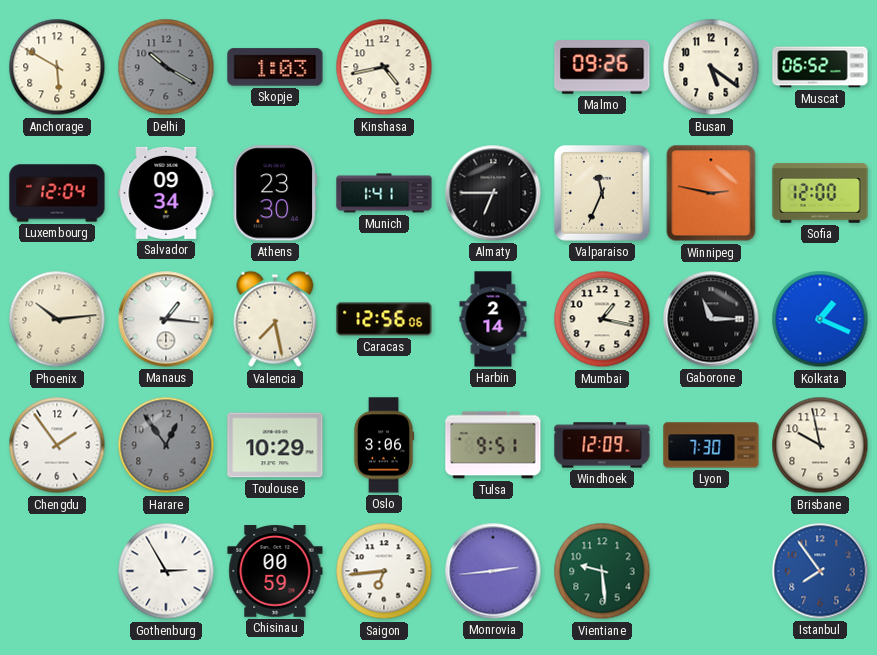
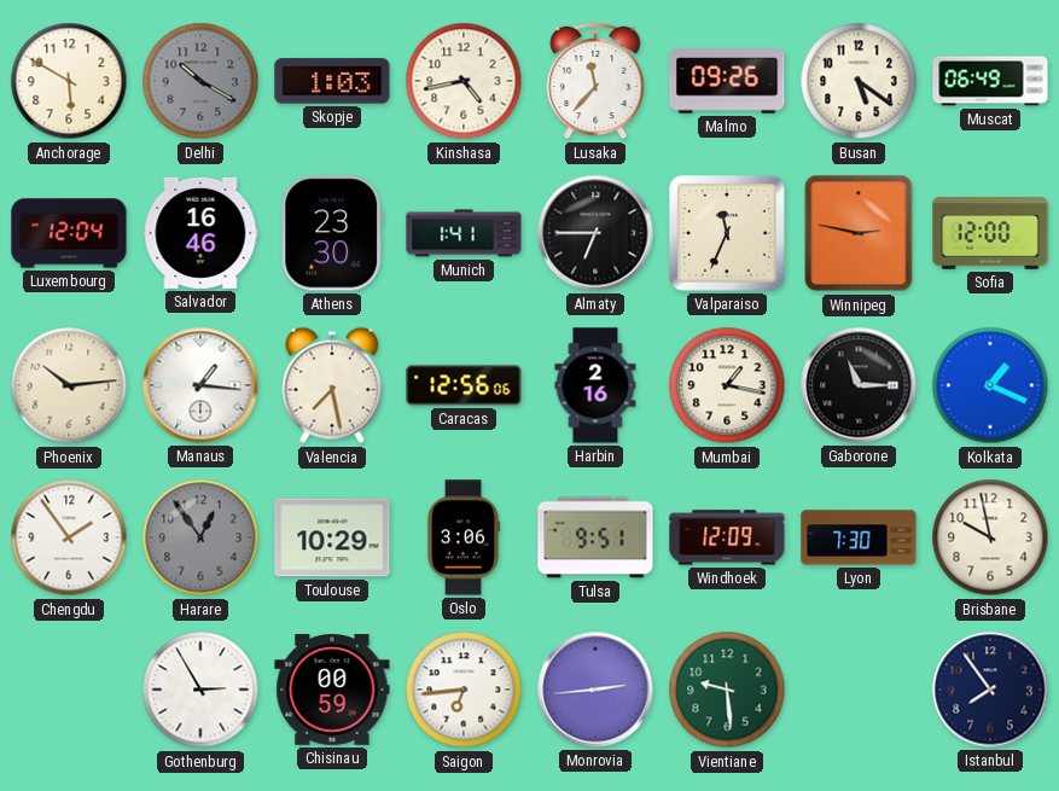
Lusaka: none -> 11:37 (595, 81)
Muscat: 06:52 -> 06:49 (990, 81)
Salvador: 09:34 -> 16:46 (200, 233)
Harbin: 2:14 -> 2:16 (595, 385)
Istanbul dial: blue -> navy (990, 690)
